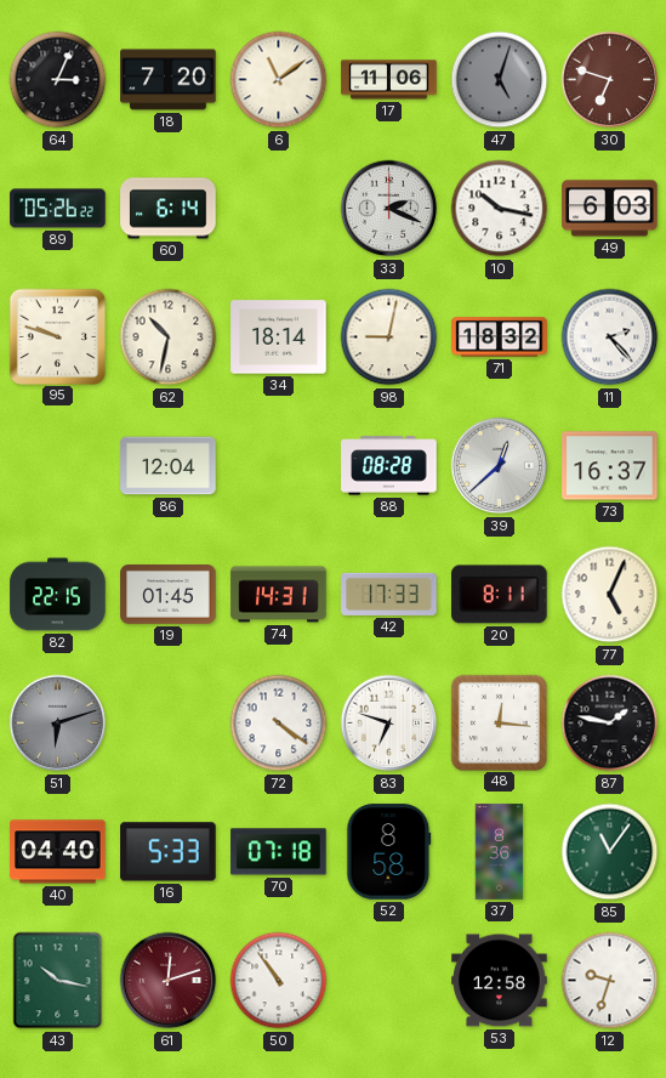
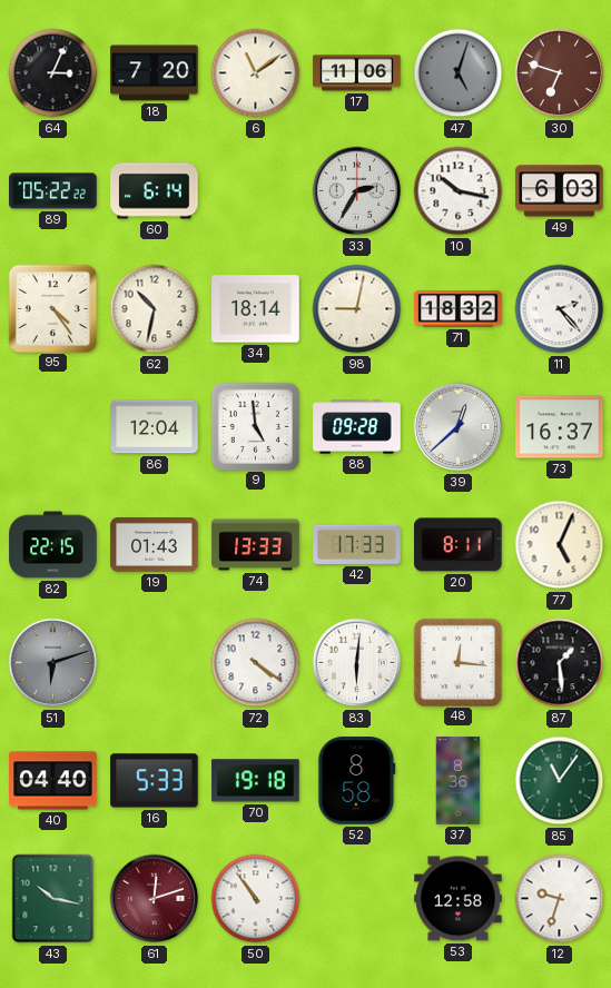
89: 05:26 -> 05:22 (53, 191)
33: 2:19 -> 2:35 (357, 191)
95: 9:48 -> 4:24 (52, 308)
9: none -> 4:59 (255, 426)
88: 08:28 -> 09:28 (357, 427)
19: 01:45 -> 01:43 (155, 545)
74: 14:31 -> 13:33 (256, 545)
83: 6:48 -> 6:01 (357, 663)
87: 1:47 -> 1:29 (560, 663)
70: 07:18 -> 19:18 (256, 781)
